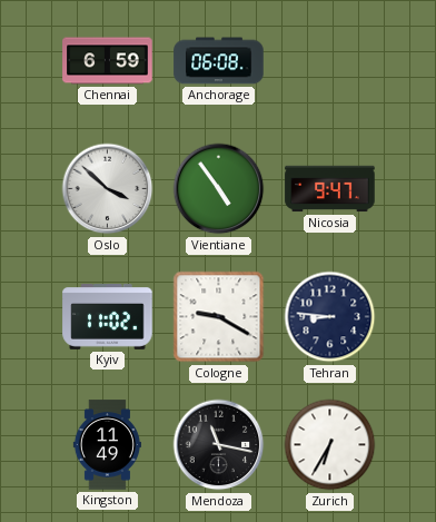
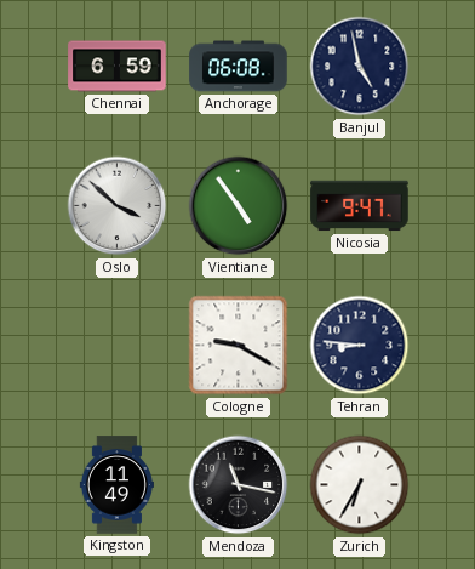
Banjul: none -> 4:58 (360, 67)
Kyiv: 11:02 -> none (108, 317)
